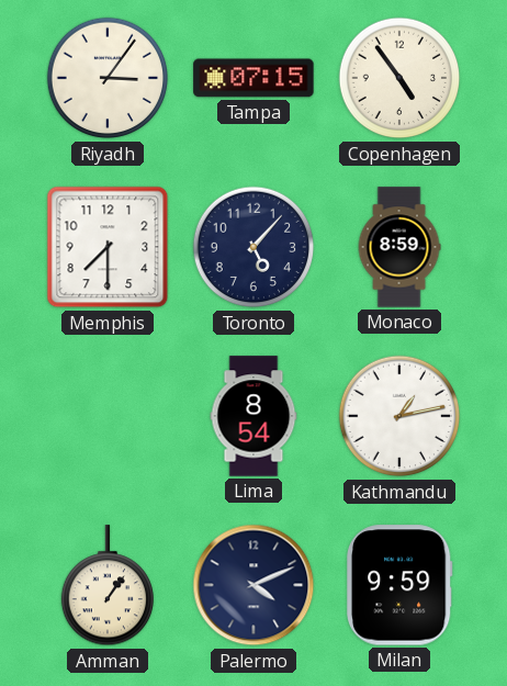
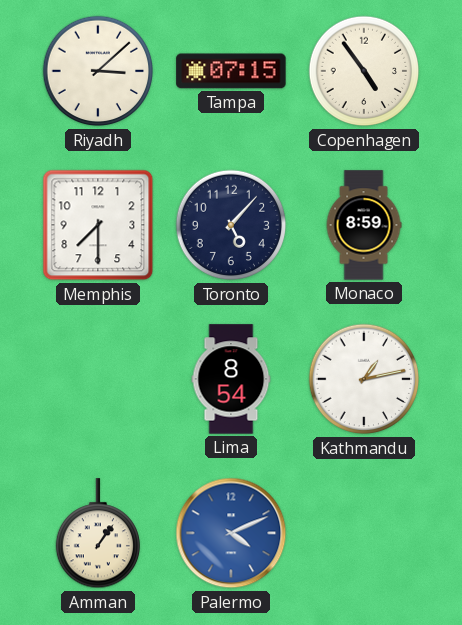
Riyadh: 3:06 -> 3:08 (98, 71)
Palermo dial: navy -> blue (231, 533)
Milan: 9:59 -> none (399, 585)
